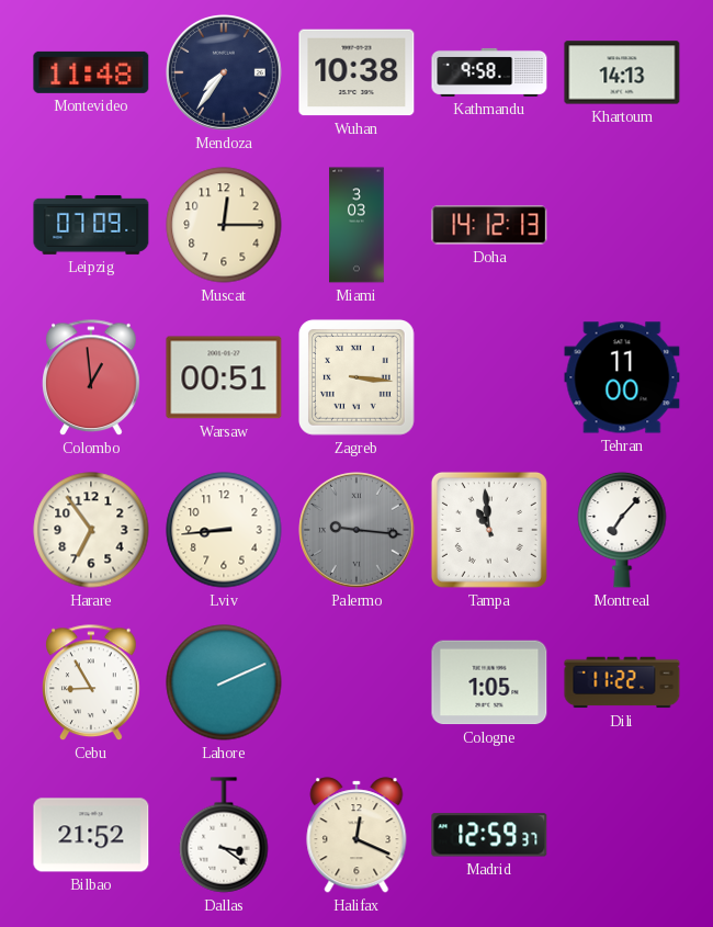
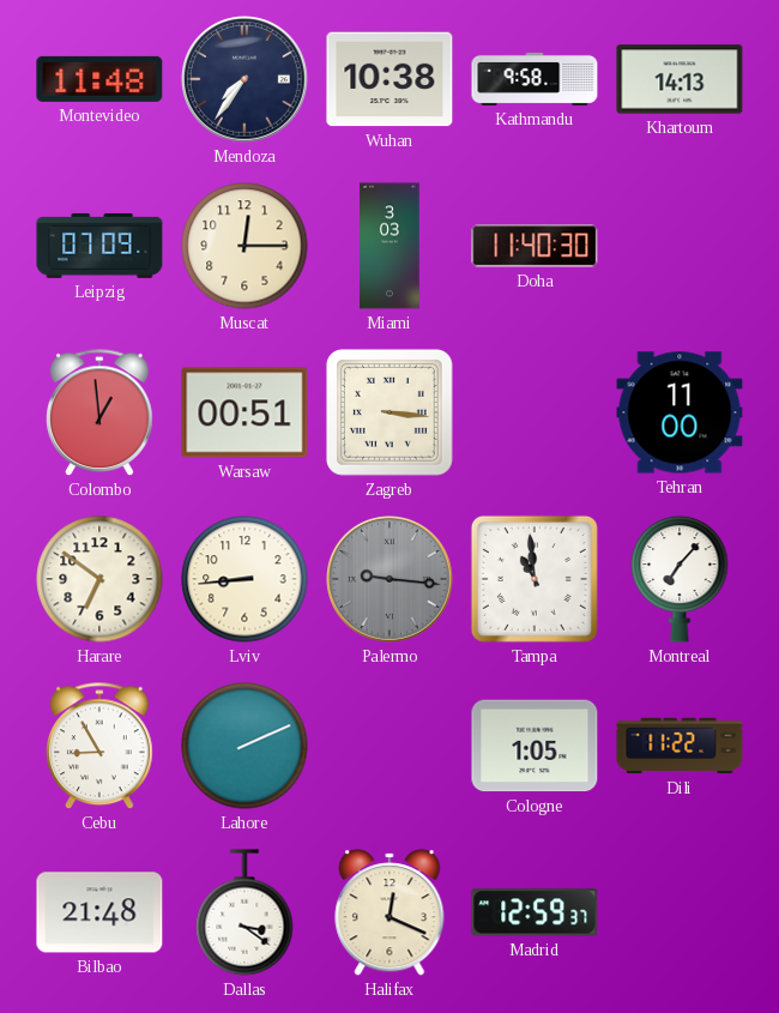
Doha: 14:12 -> 11:40 (535, 246)
Harare: 6:54 -> 6:51 (99, 579)
Bilbao: 21:52 -> 21:48 (99, 912)
